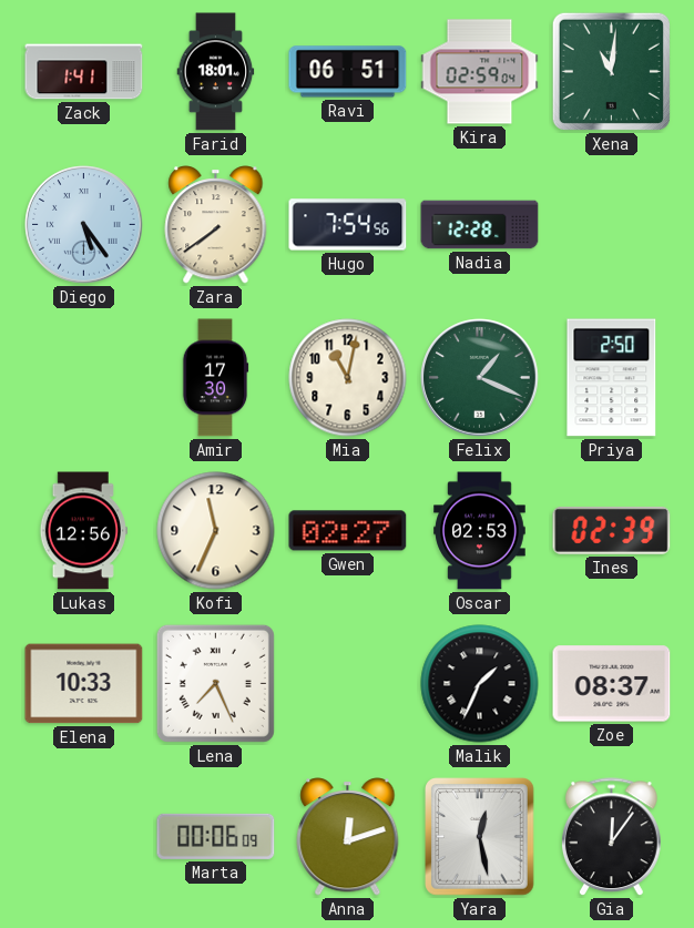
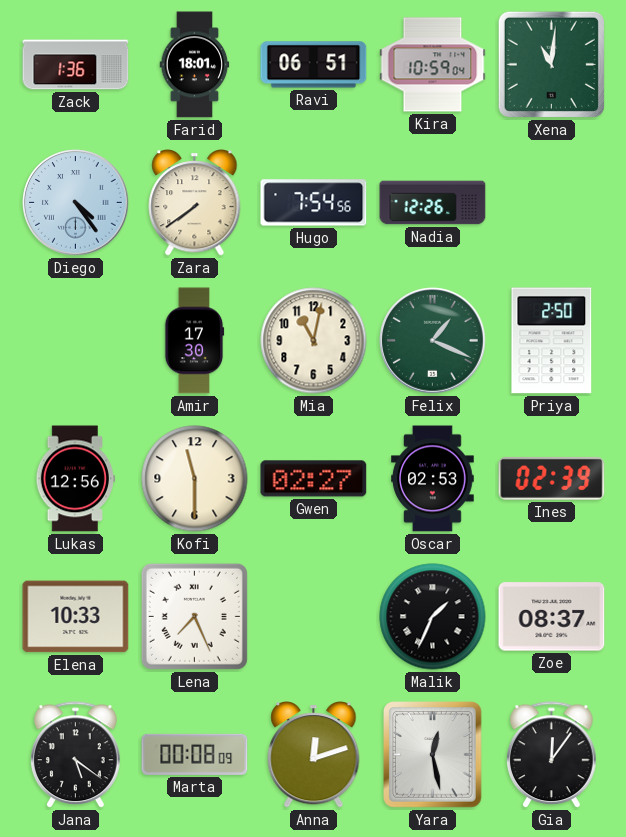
Zack: 1:41 -> 1:36 (76, 65)
Kira: 02:59 -> 10:59 (433, 65)
Diego: 5:24 -> 4:24 (76, 203)
Nadia: 12:28 -> 12:26 (433, 203)
Kofi: 11:34 -> 11:30 (195, 479)
Jana: none -> 5:21 (76, 755)
Marta: 00:06 -> 00:08 (195, 754)
